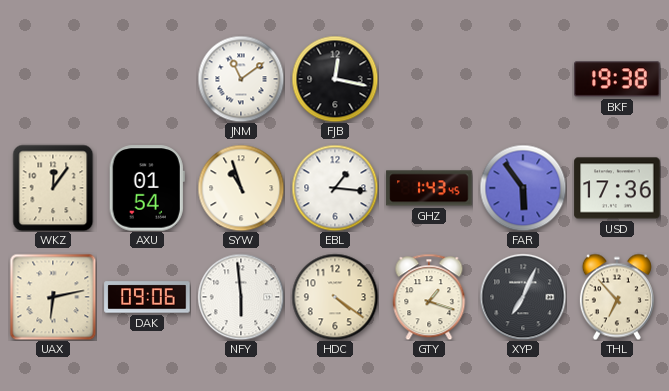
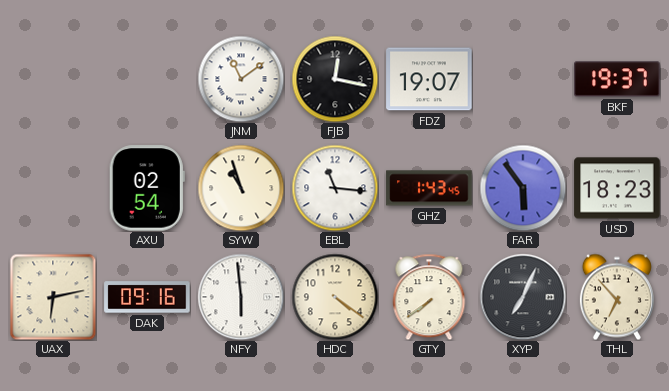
FDZ: none -> 19:07 (429, 79)
BKF: 19:38 -> 19:37 (617, 79)
WKZ: 12:06 -> none (53, 188)
AXU: 01:54 -> 02:54 (147, 188)
EBL: 1:16 -> 11:16 (335, 188)
USD: 17:36 -> 18:23 (617, 188)
DAK: 09:06 -> 09:16 (147, 297)
GTY: 1:18 -> 7:39 (429, 297)
